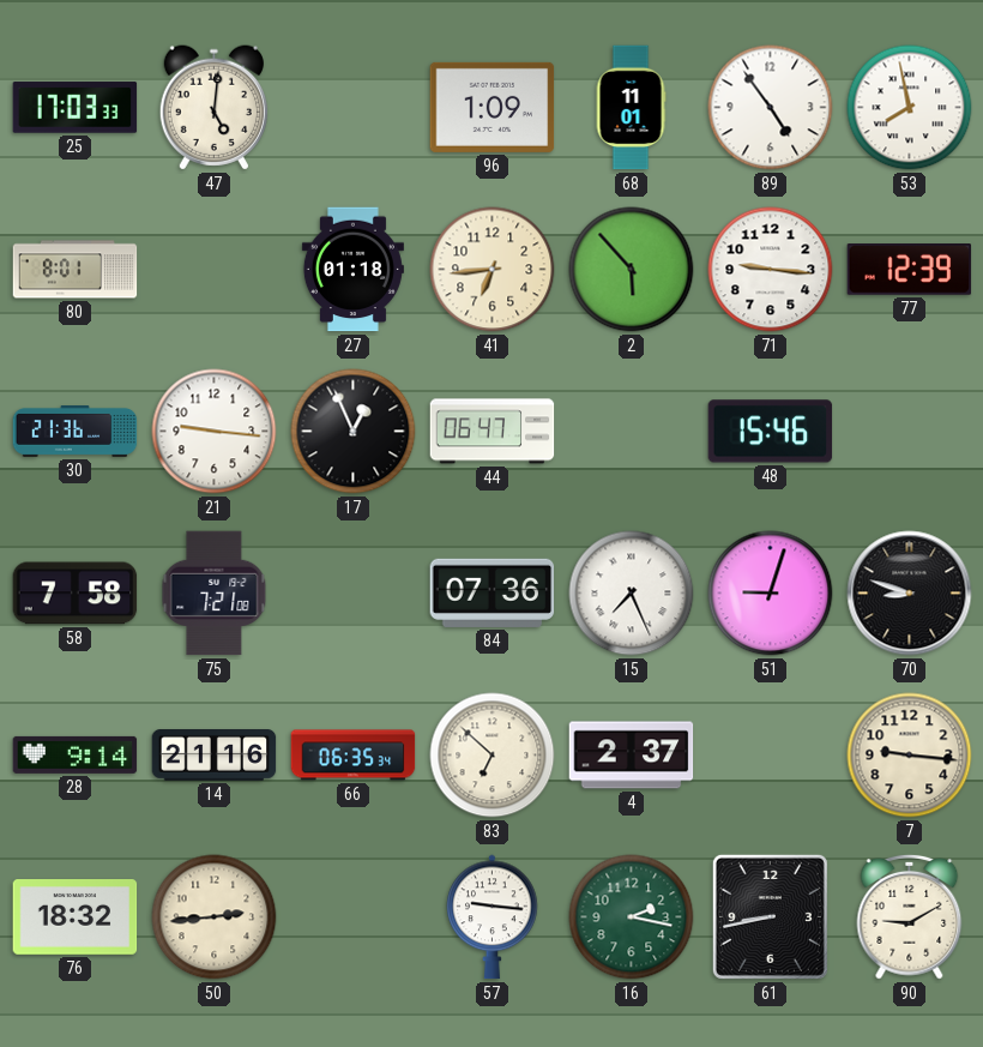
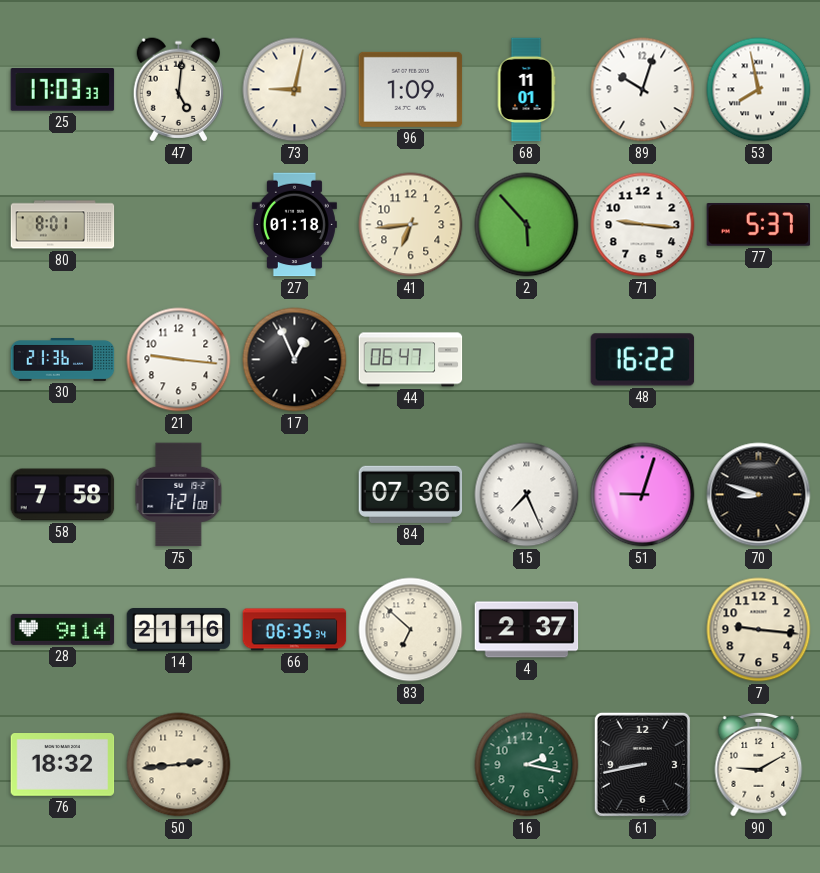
73: none -> 9:02 (295, 90)
89: 4:54 -> 10:03 (643, 90)
77: 12:39 -> 5:37 (759, 225)
48: 15:46 -> 16:22 (643, 360)
57: 9:16 -> none (493, 917)
